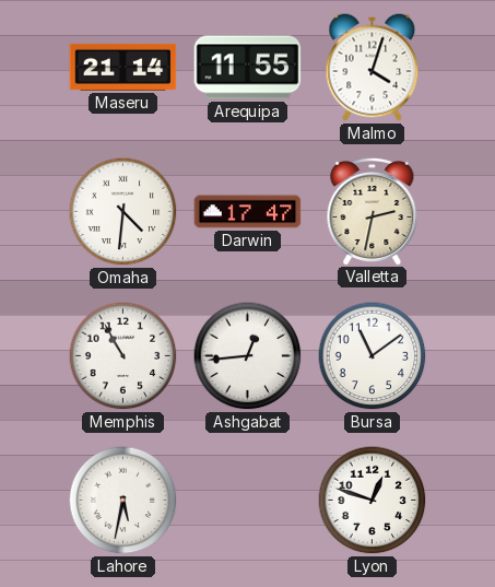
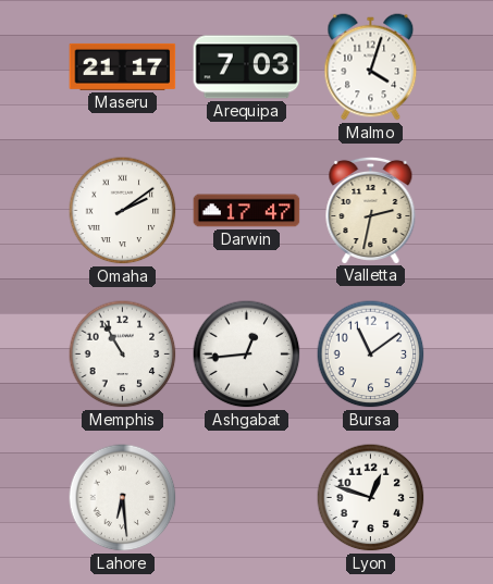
Maseru: 21:14 -> 21:17 (123, 66)
Arequipa: 11:55 -> 7:03 (247, 67)
Omaha: 4:31 -> 2:09 (123, 211)
Lahore: 5:32 -> 6:29 (123, 498)
